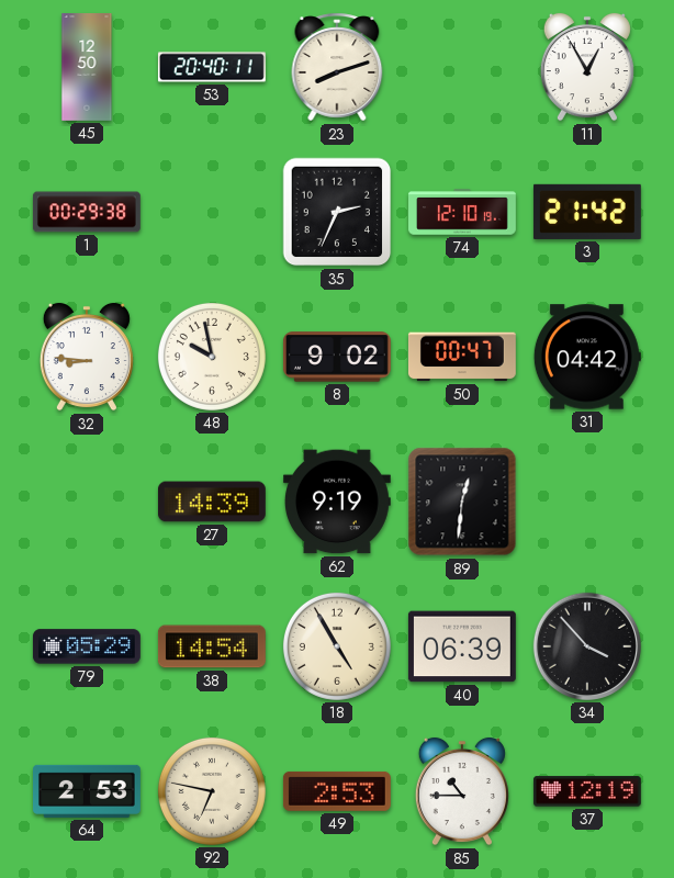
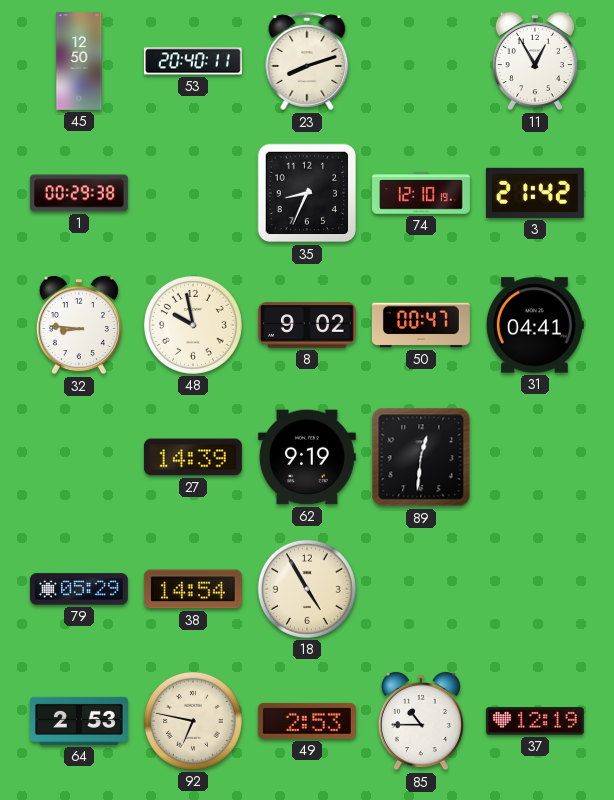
35: 2:34 -> 8:34 (307, 193)
31: 04:42 -> 04:41 (535, 325)
40: 06:39 -> none (462, 646)
34: 3:53 -> none (587, 646)
